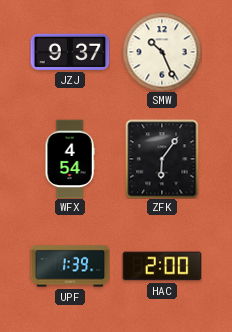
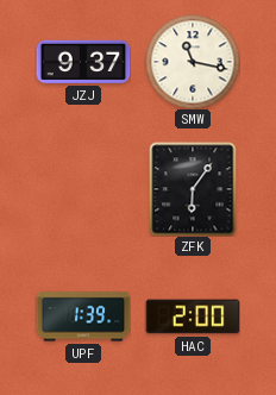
SMW: 10:26 -> 11:17 (193, 62)
WFX: 4:54 -> none (70, 159)
